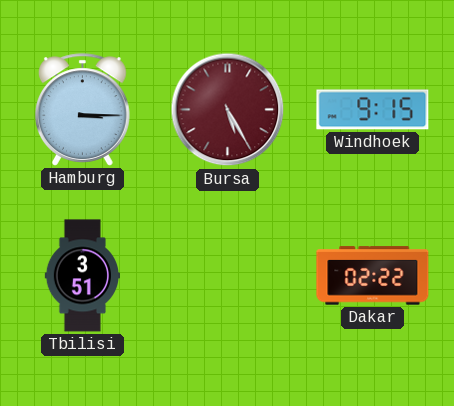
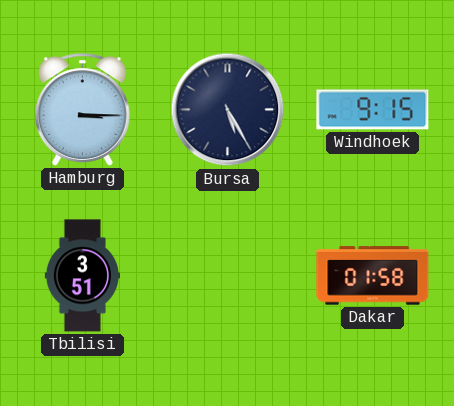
Bursa dial: burgundy -> navy (228, 110)
Dakar: 02:22 -> 01:58 (373, 276)
